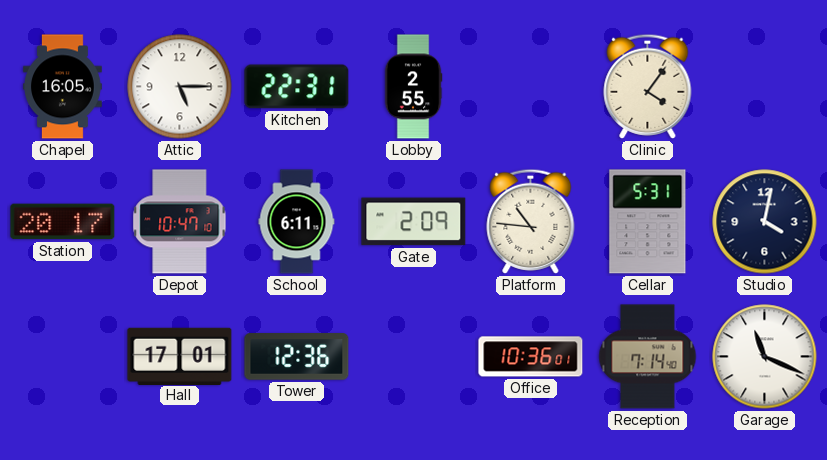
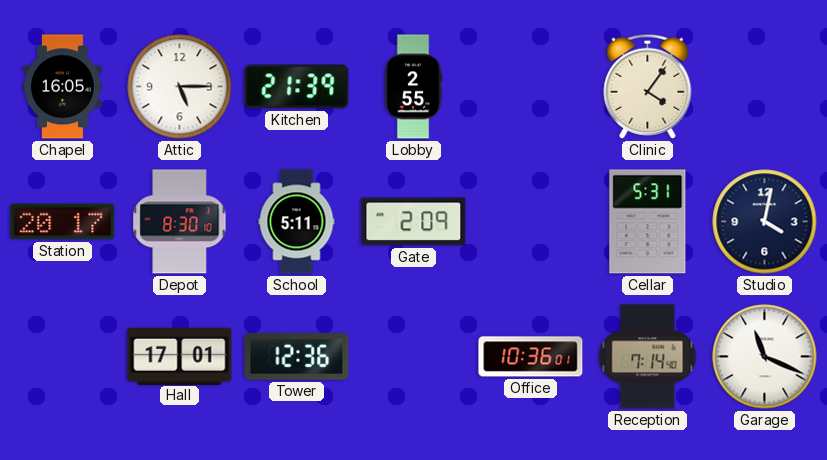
Kitchen: 22:31 -> 21:39 (297, 87)
Depot: 10:47 -> 8:30 (180, 222)
School: 6:11 -> 5:11 (297, 222)
Platform: 10:46 -> none (531, 221)
